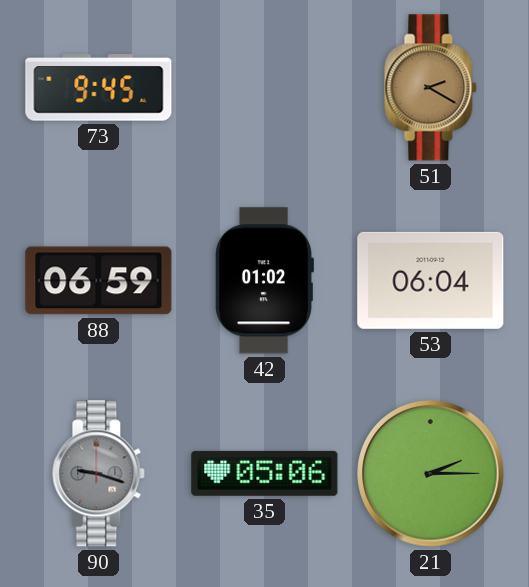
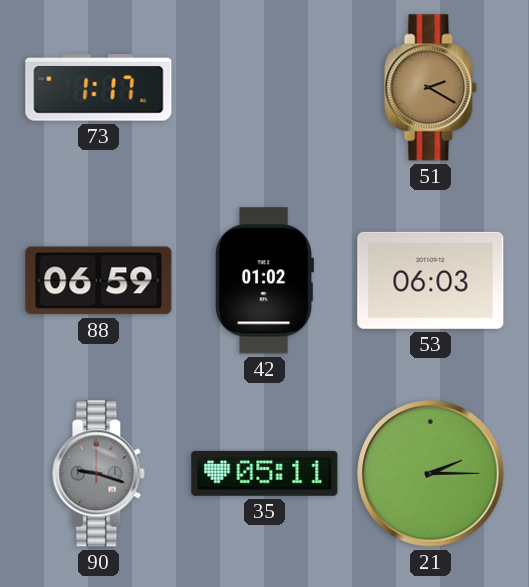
73: 9:45 -> 1:17 (99, 88)
53: 06:04 -> 06:03 (431, 280)
35: 05:06 -> 05:11 (265, 473)
